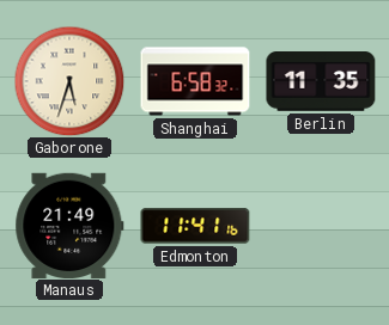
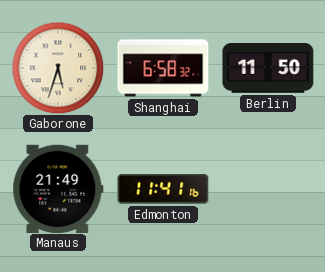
Berlin: 11:35 -> 11:50 (268, 69)
